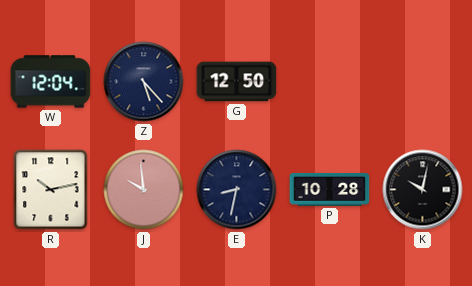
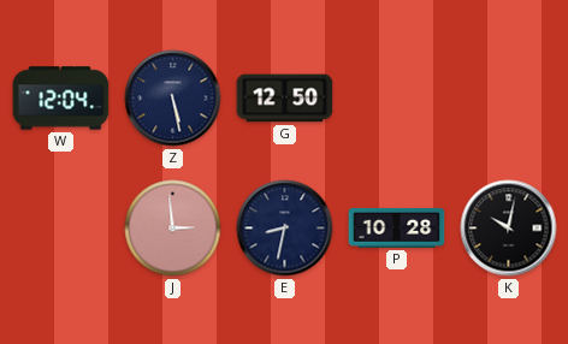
Z: 5:23 -> 5:28 (173, 99)
R: 10:13 -> none (51, 190)
J: 9:59 -> 2:59 (173, 229)
